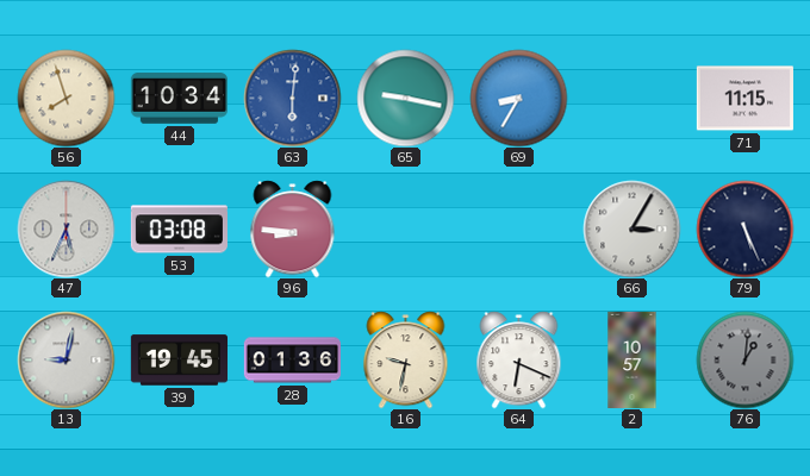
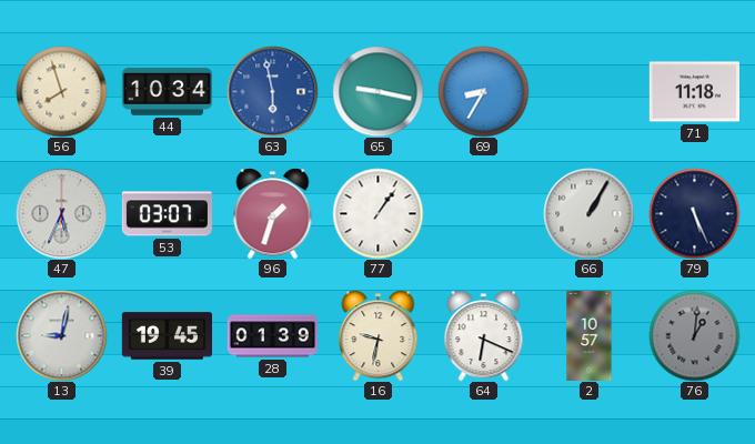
63: 6:01 -> 5:58 (272, 91)
71: 11:15 -> 11:18 (694, 92)
53: 03:08 -> 03:07 (167, 214)
96: 8:46 -> 1:33 (273, 213)
77: none -> 1:06 (377, 213)
66: 3:05 -> 1:05 (588, 213)
28: 01:36 -> 01:39 (272, 336)
